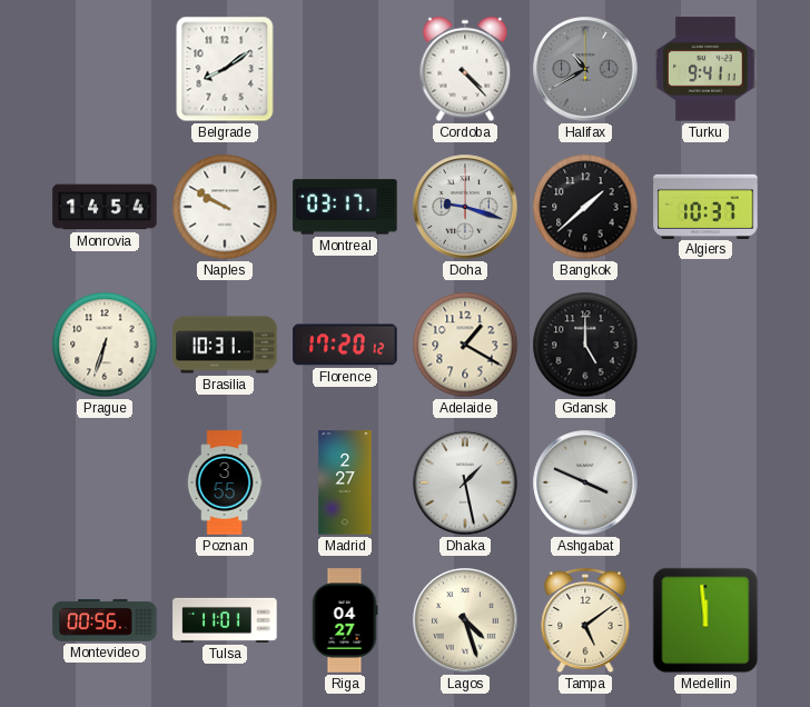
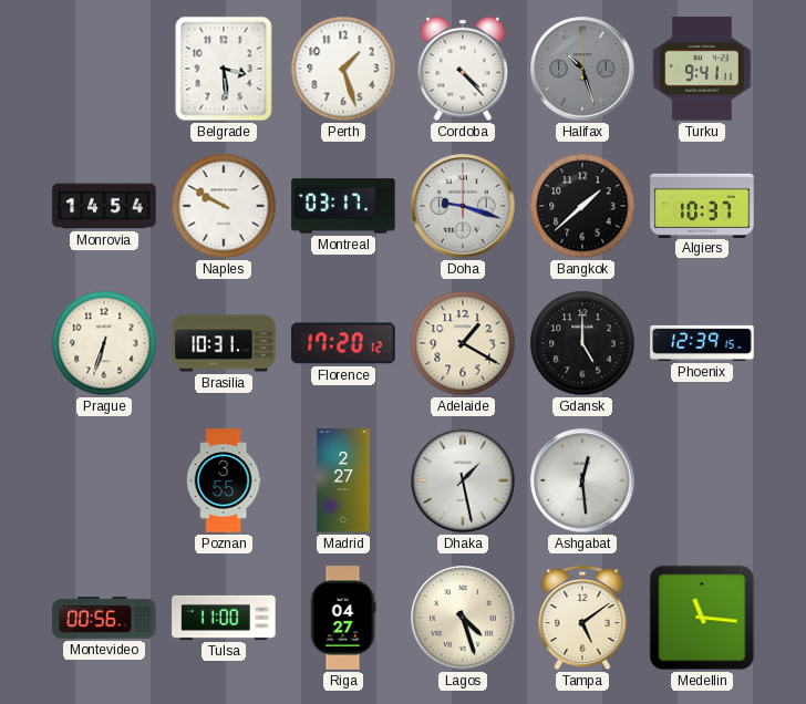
Belgrade: 8:09 -> 3:29 (224, 69)
Perth: none -> 1:27 (343, 69)
Halifax: 10:40 -> 10:27 (582, 69)
Phoenix: none -> 12:39 (702, 343)
Ashgabat: 3:49 -> 12:29 (582, 480)
Tulsa: 11:01 -> 11:00 (224, 618)
Medellin: 11:59 -> 11:16 (702, 618)
